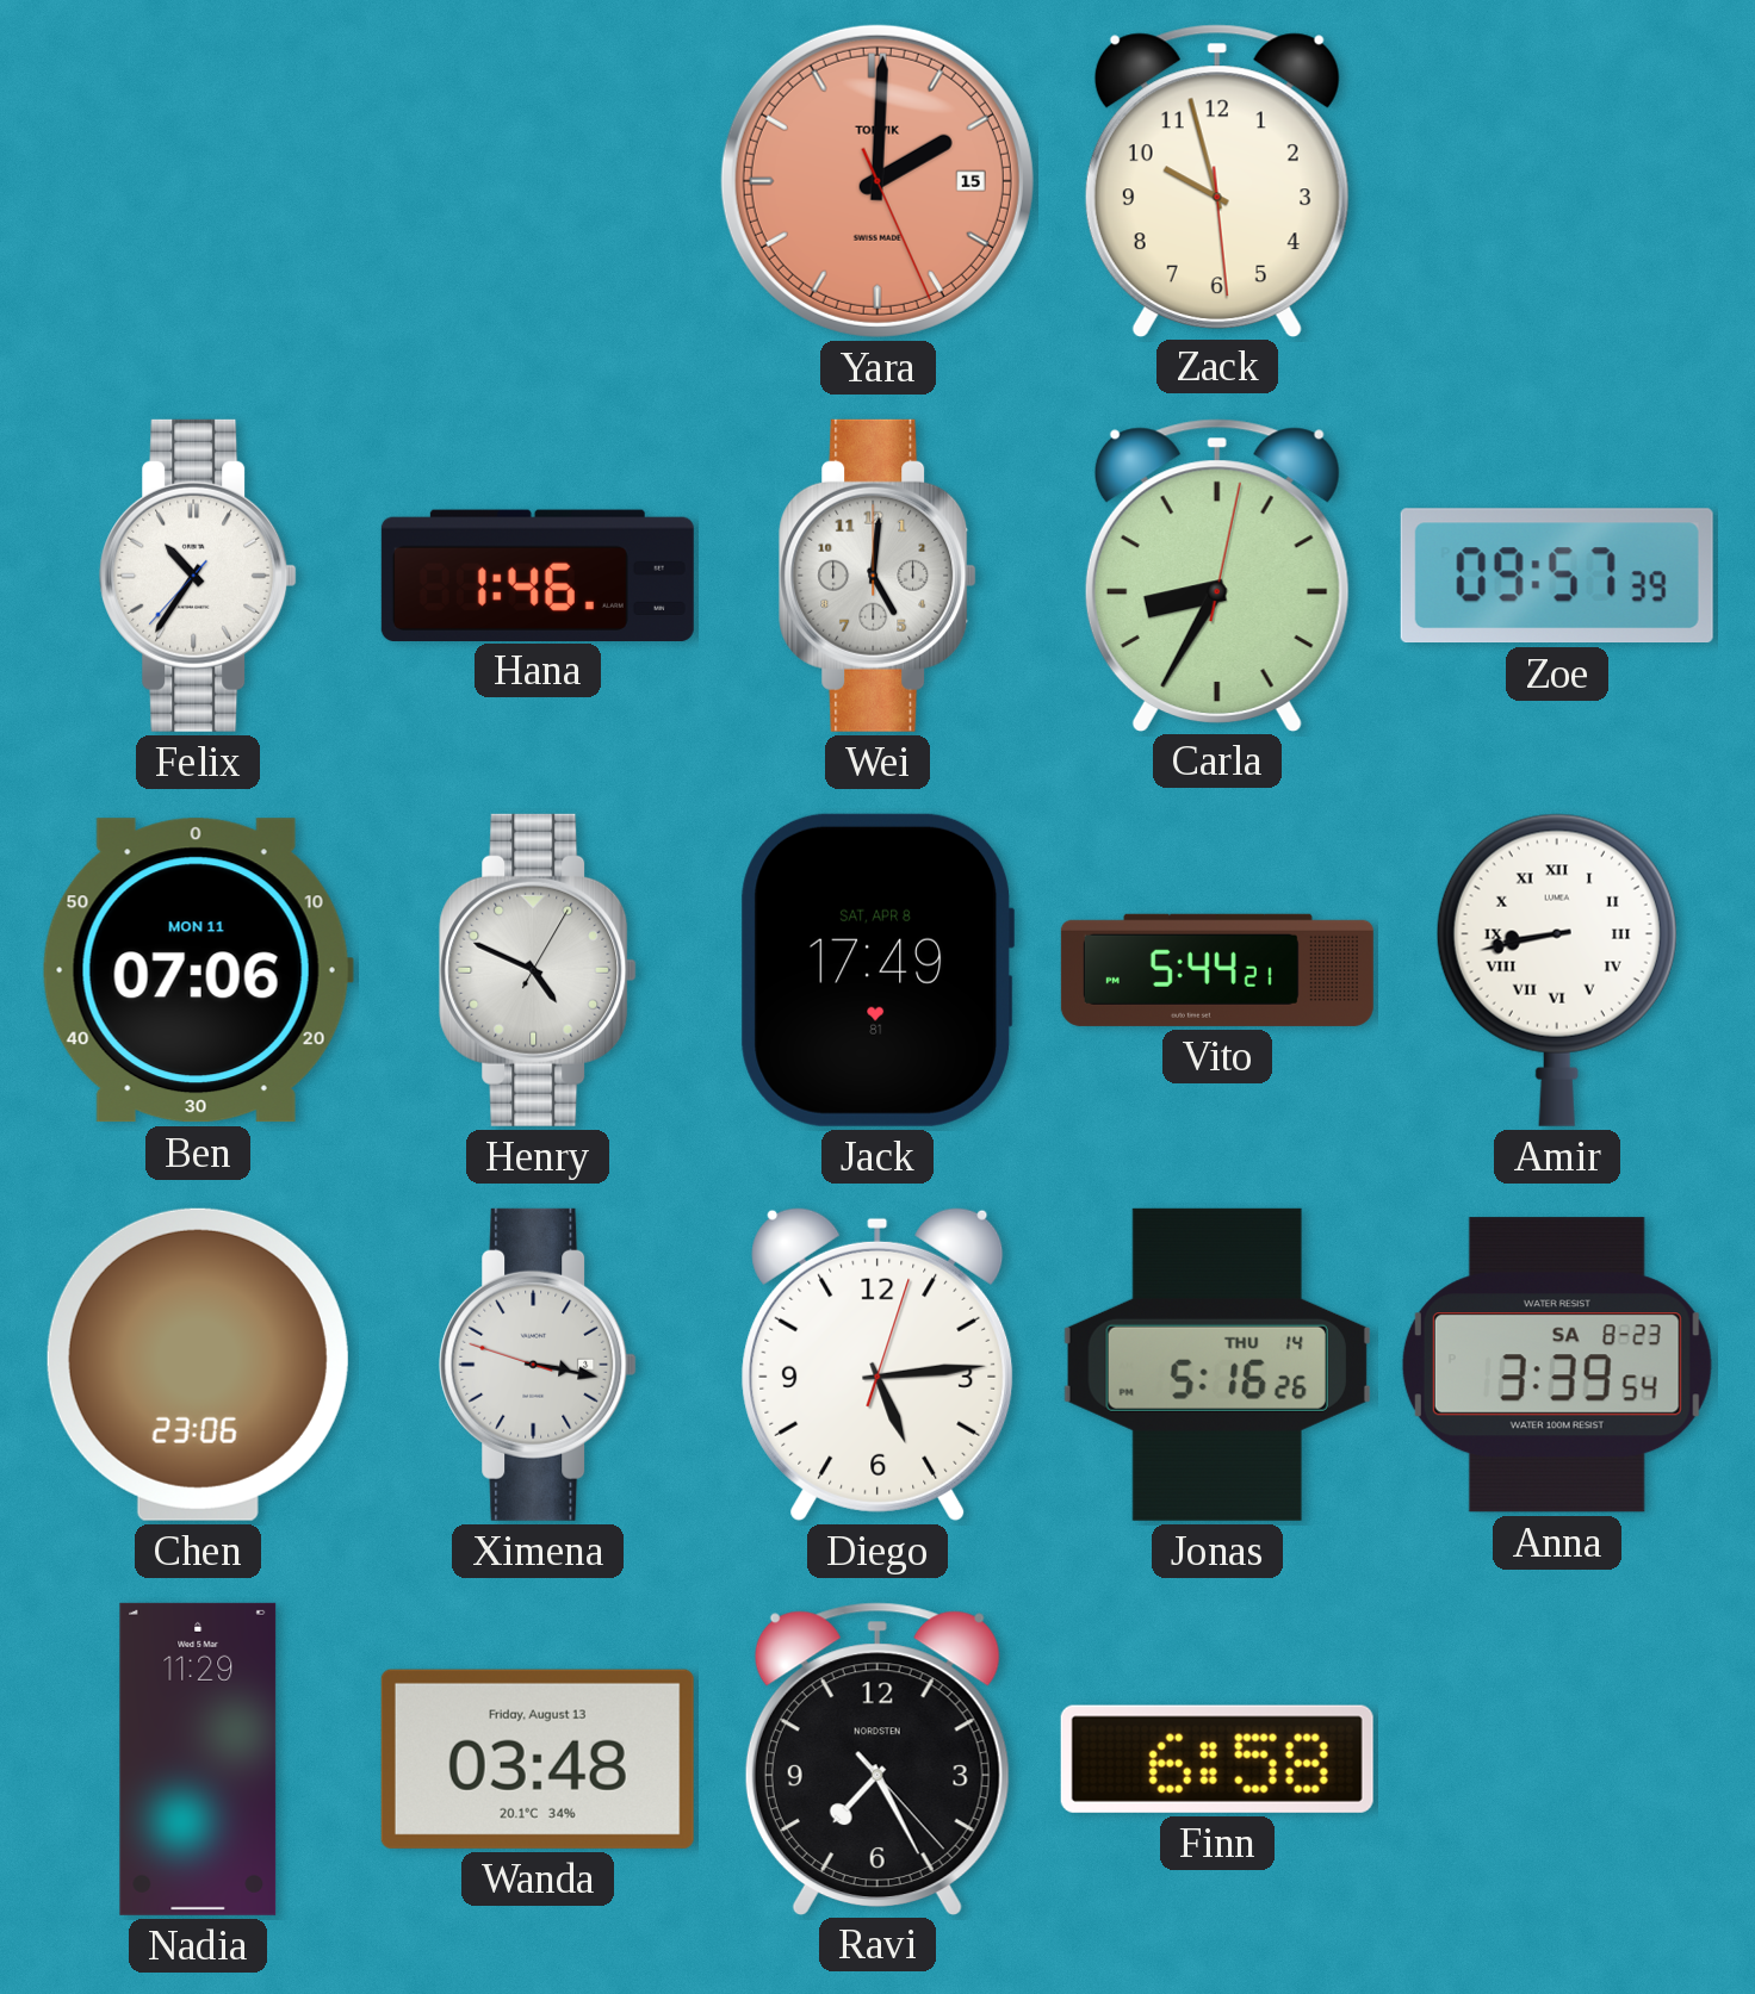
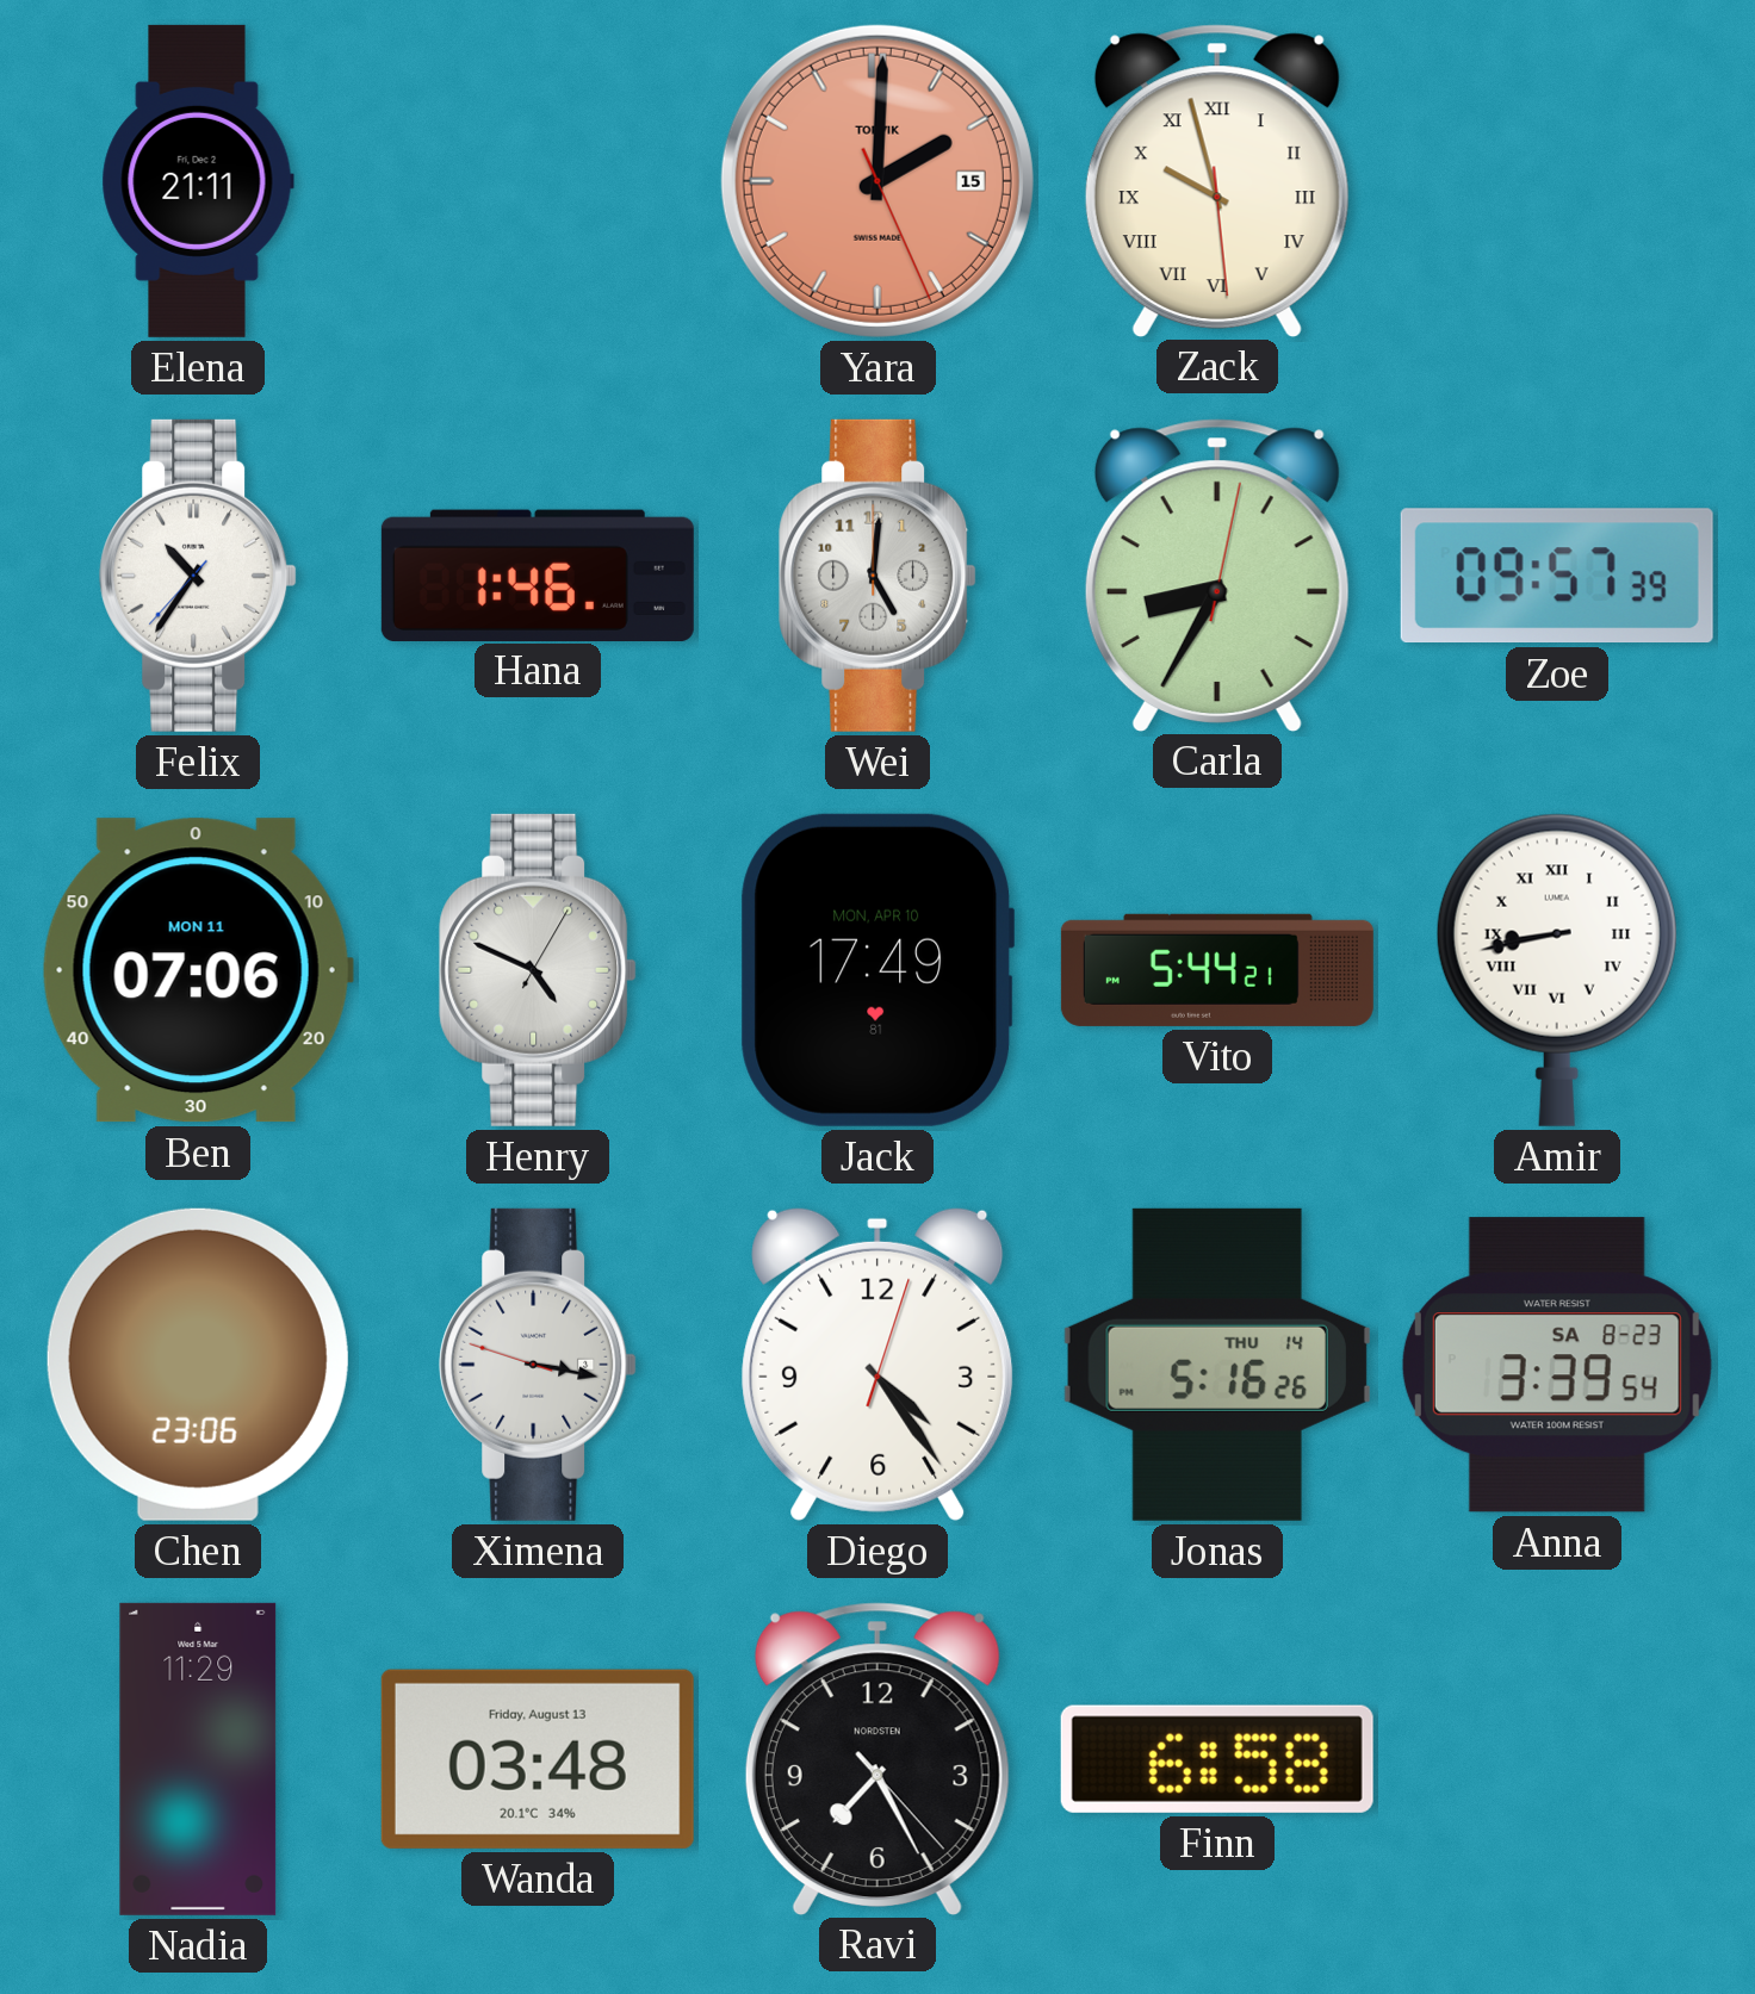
Elena: none -> 21:11 (198, 181)
Zack numerals: Arabic -> Roman (1217, 180)
Jack date: SAT, APR 8 -> MON, APR 10 (877, 970)
Diego: 5:14 -> 4:24 (877, 1364)
